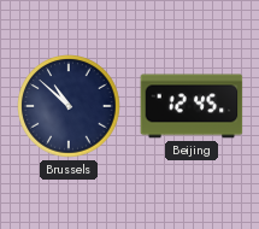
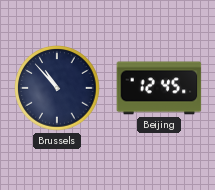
Brussels: 10:52 -> 10:53 (57, 88)
